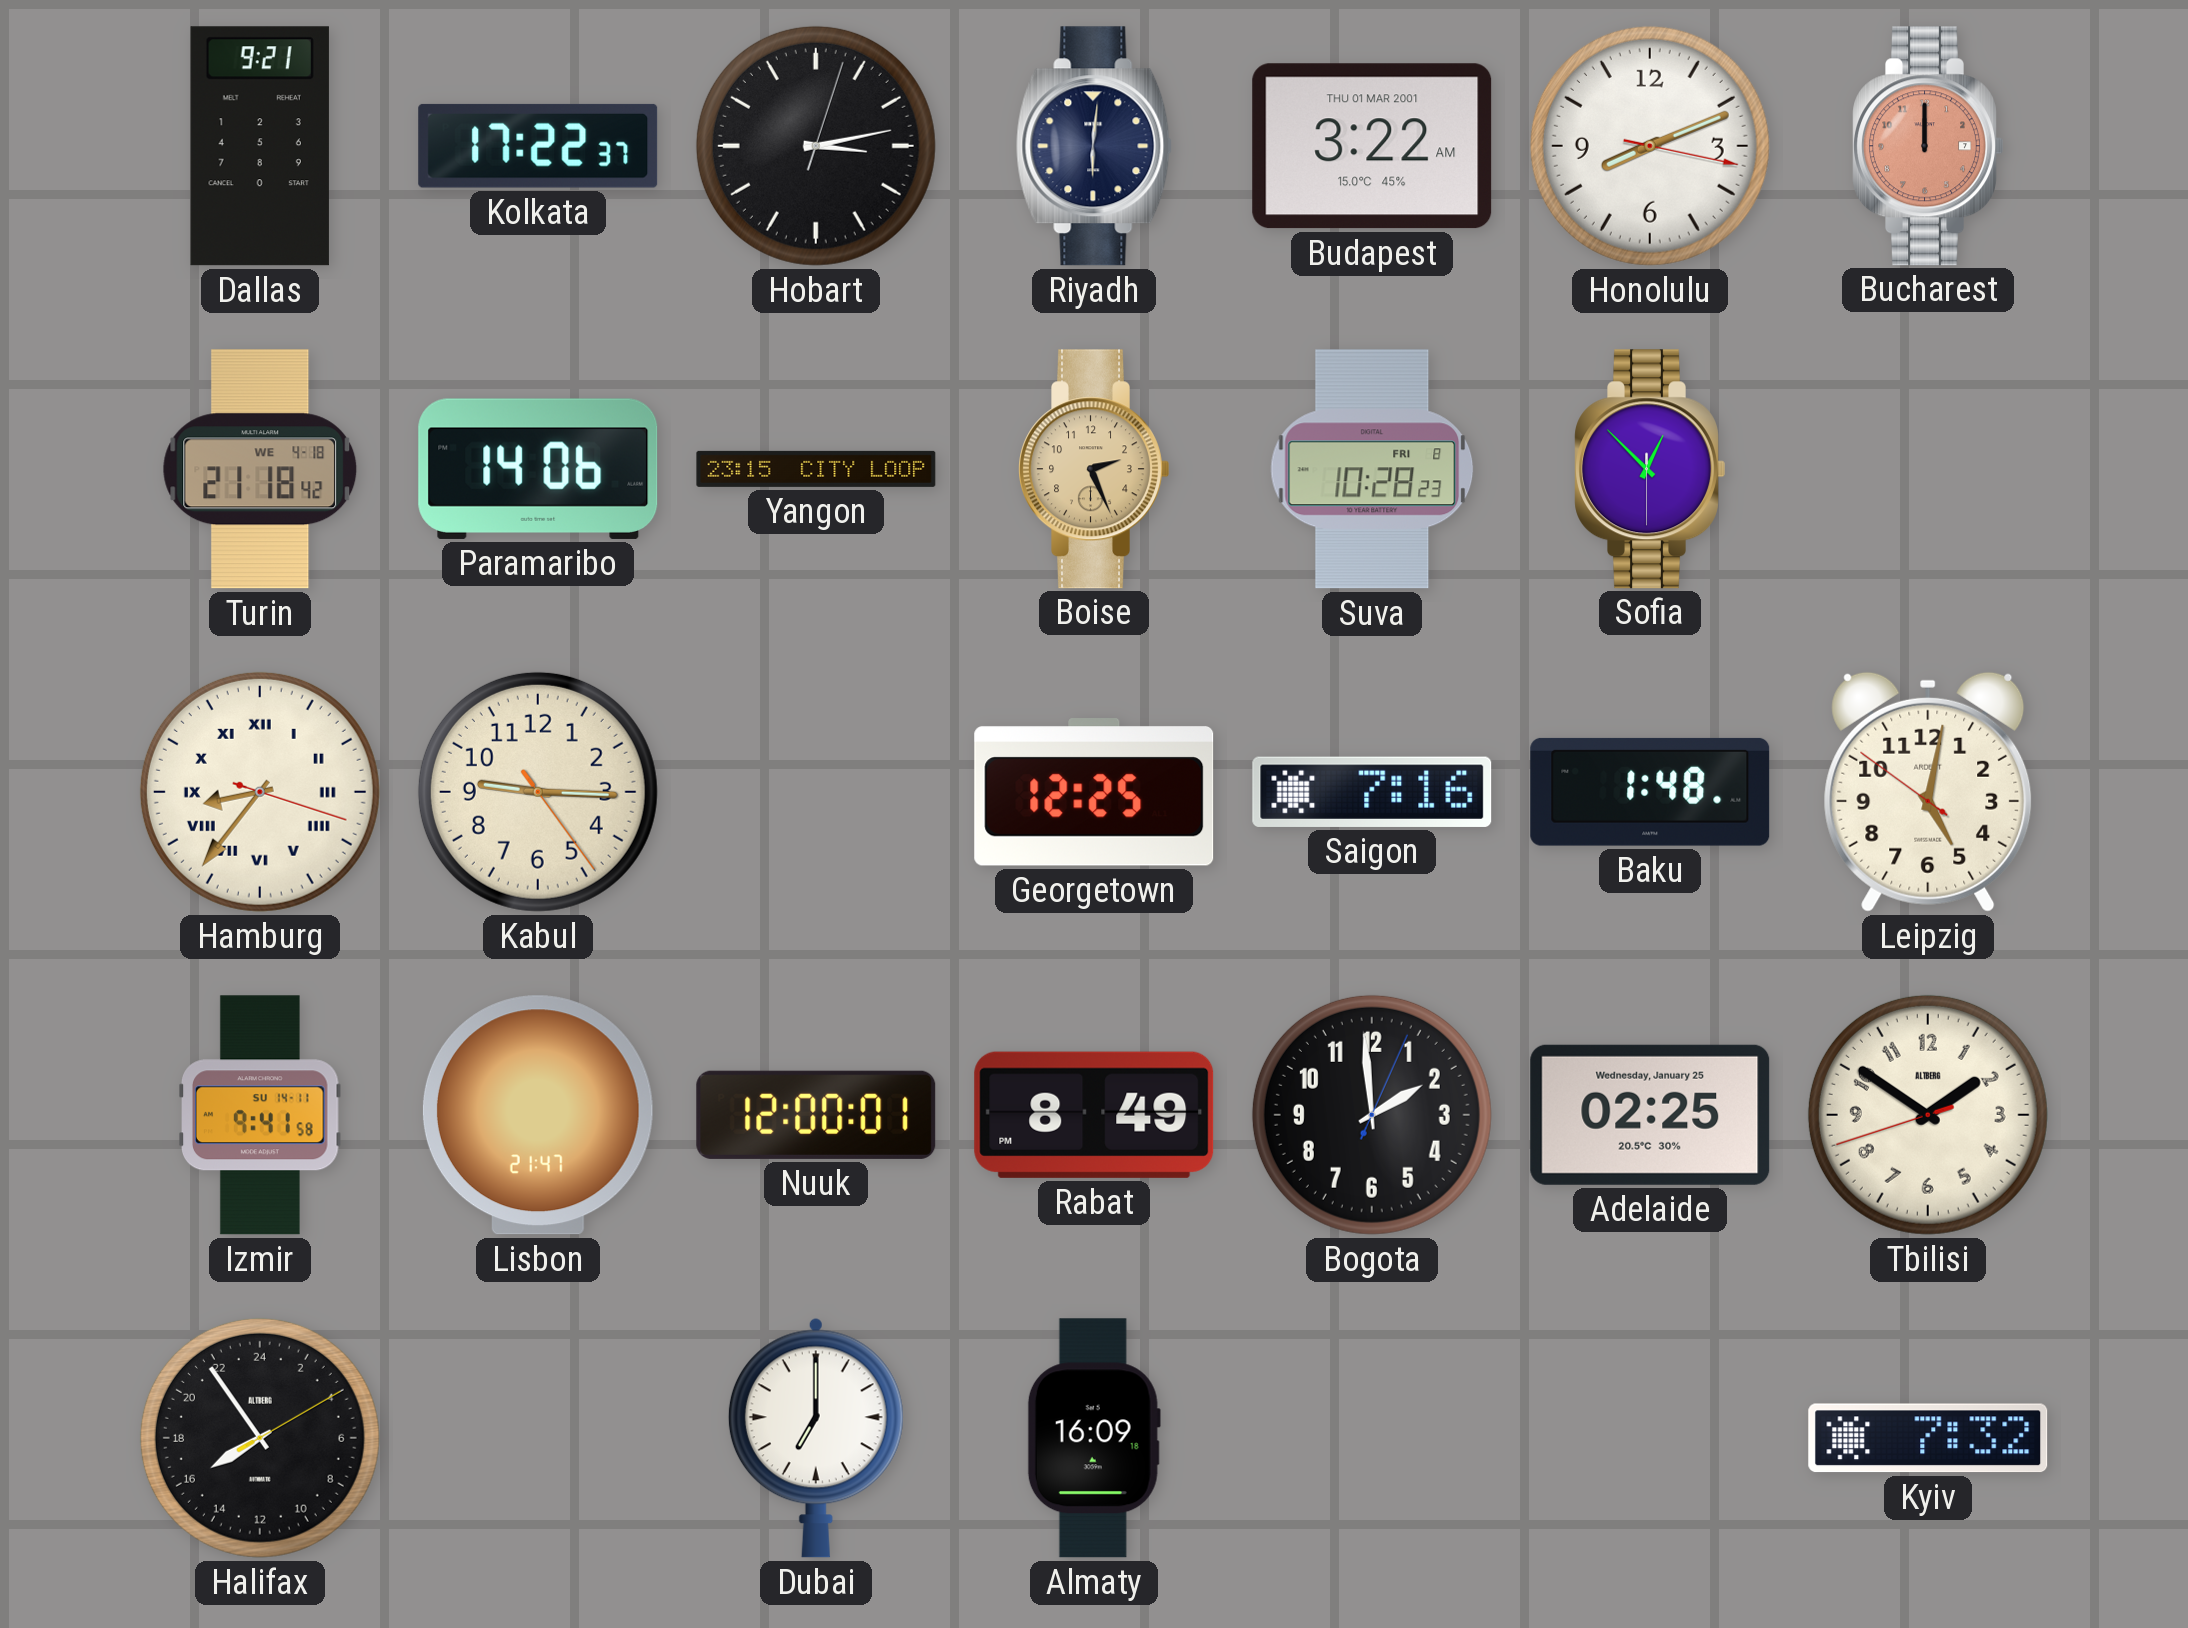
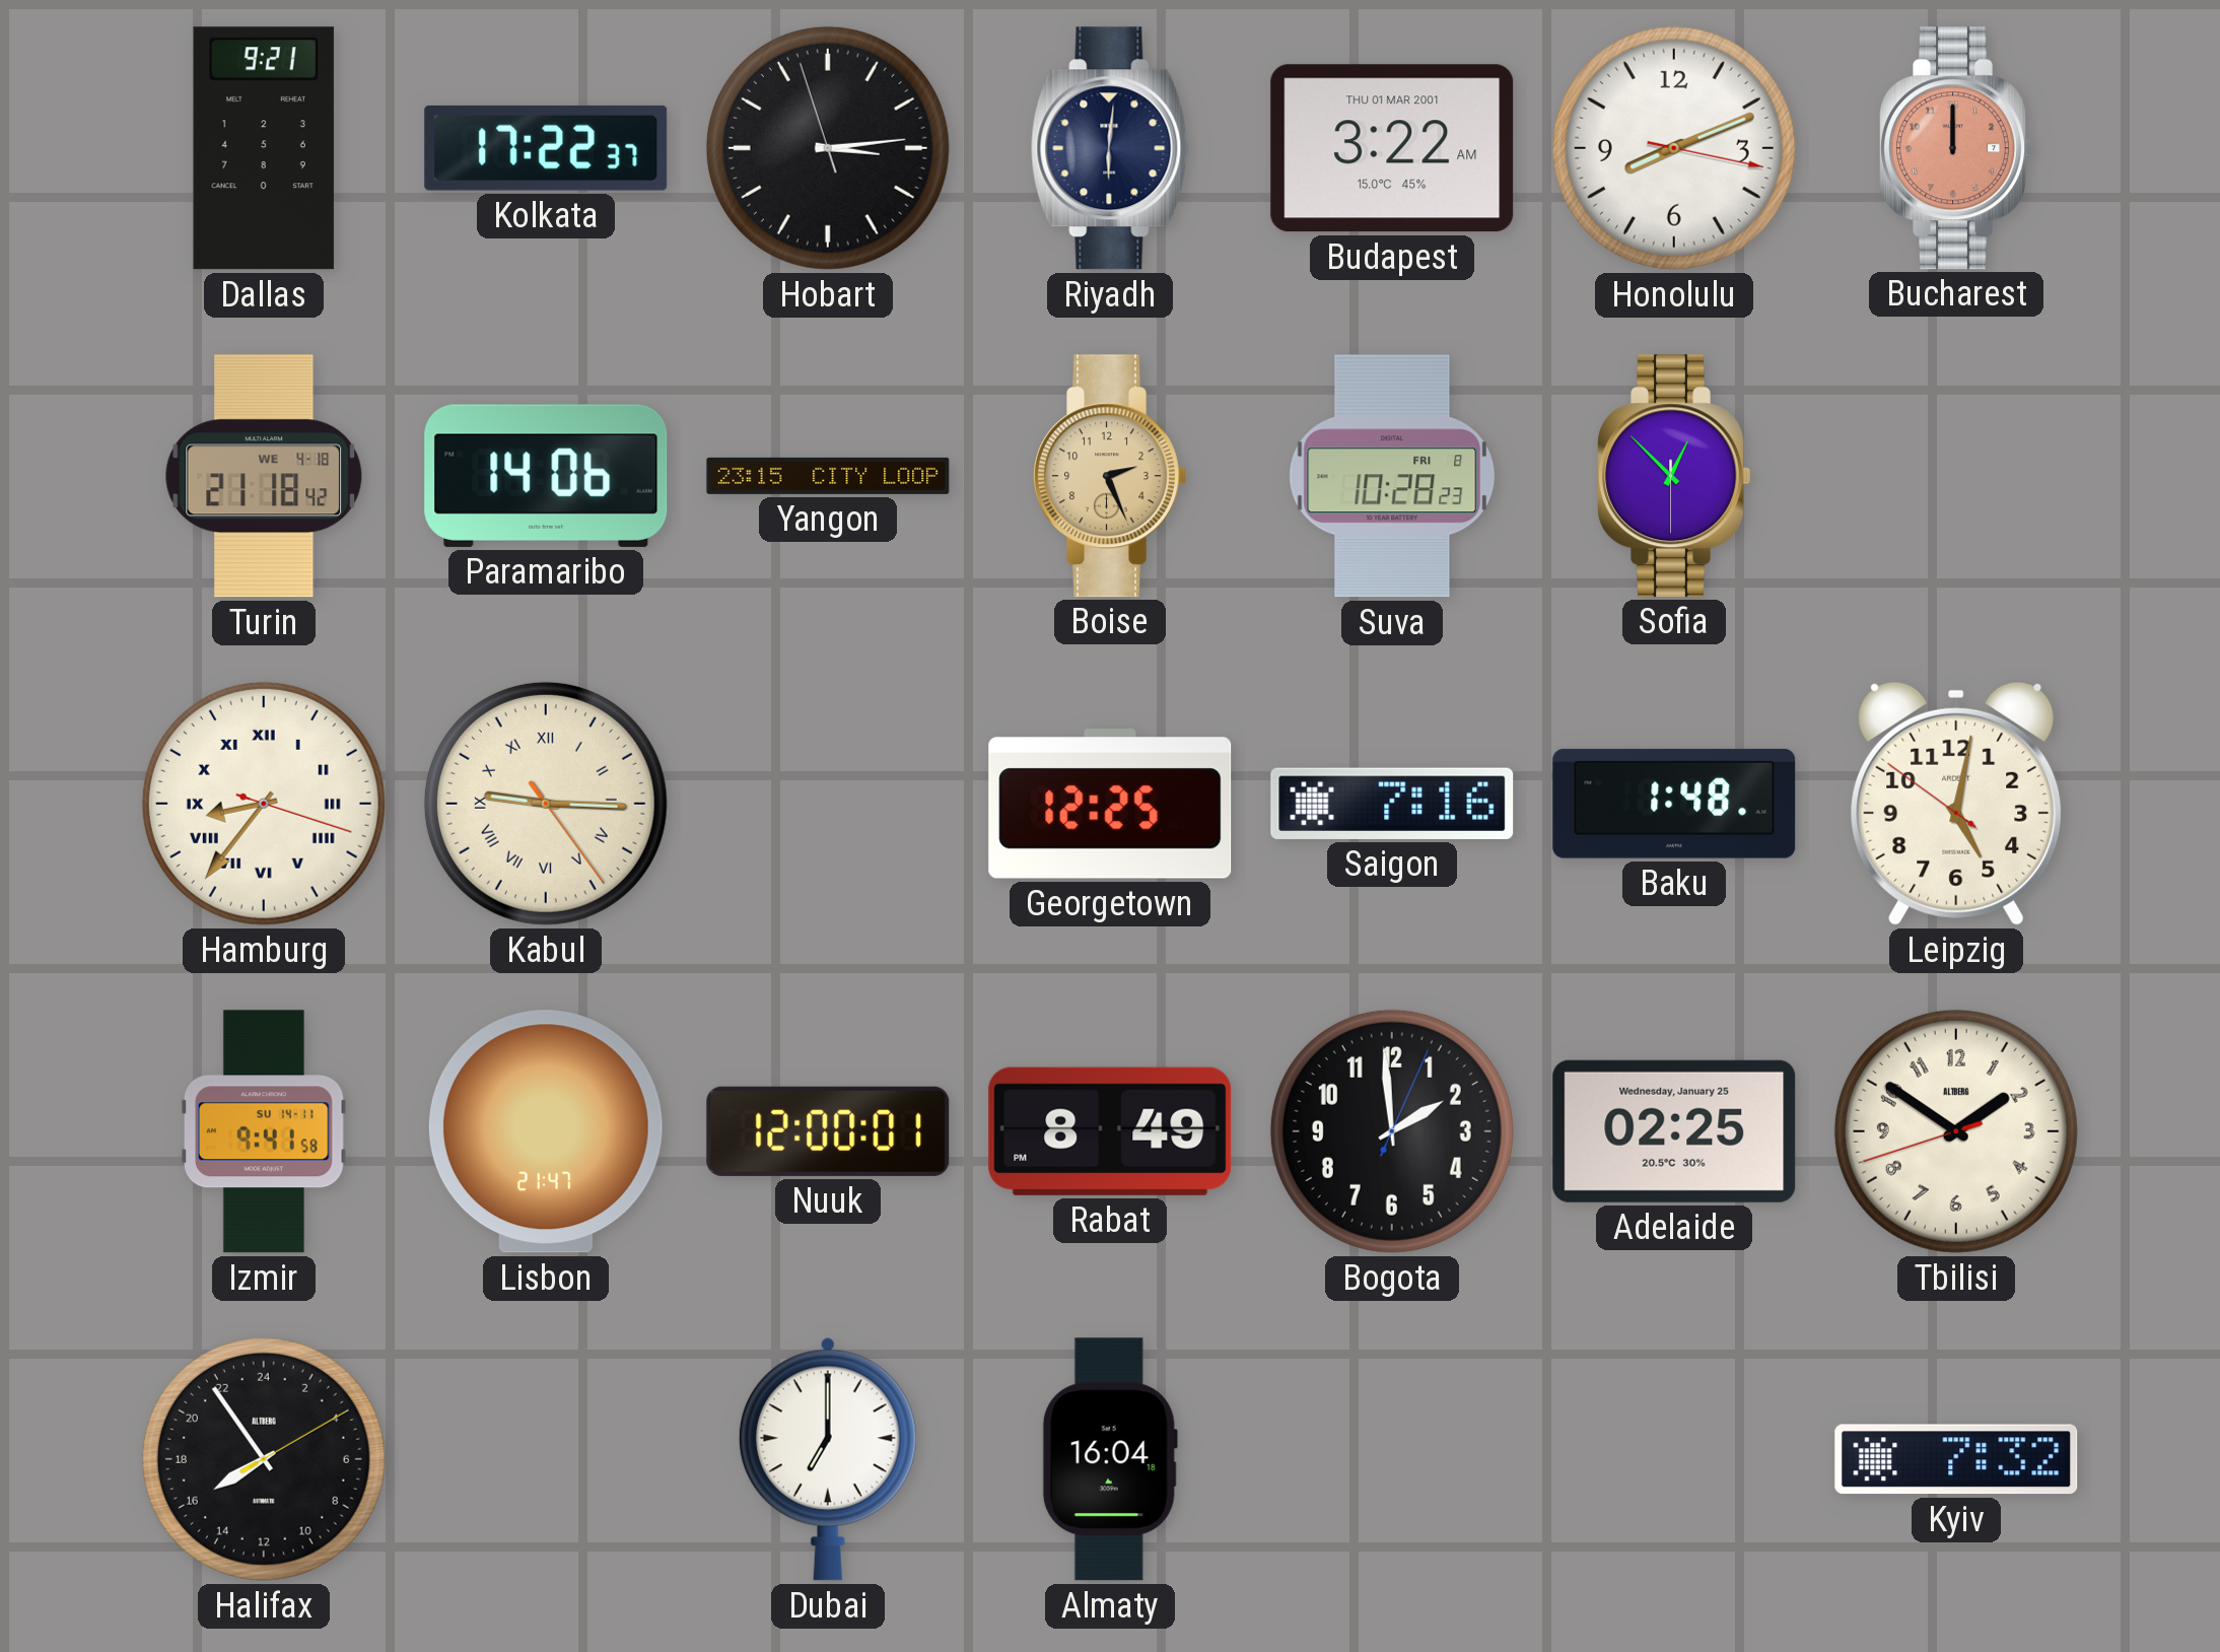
Hobart: 3:13:03 -> 3:13:57 (828, 148)
Kabul numerals: Arabic -> Roman (546, 804)
Almaty: 16:09 -> 16:04 (1110, 1459)
